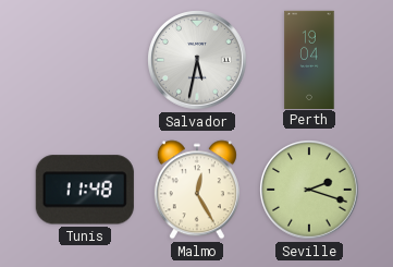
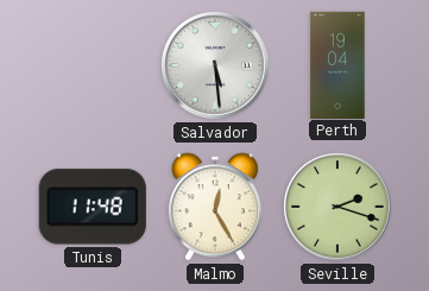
Salvador: 5:32 -> 5:29 (216, 67)
